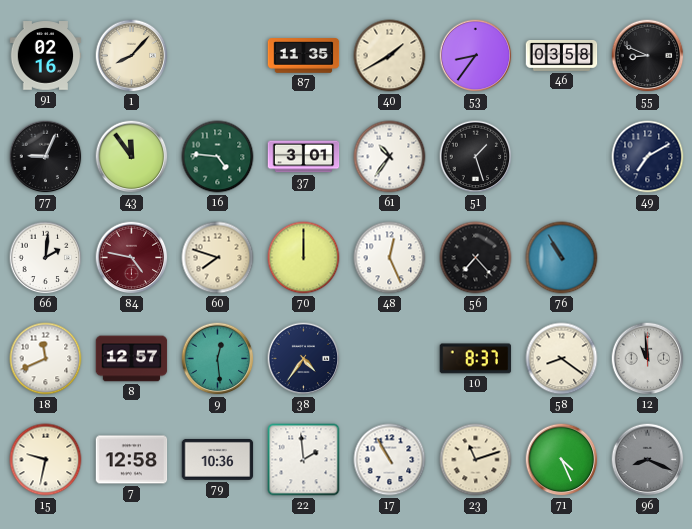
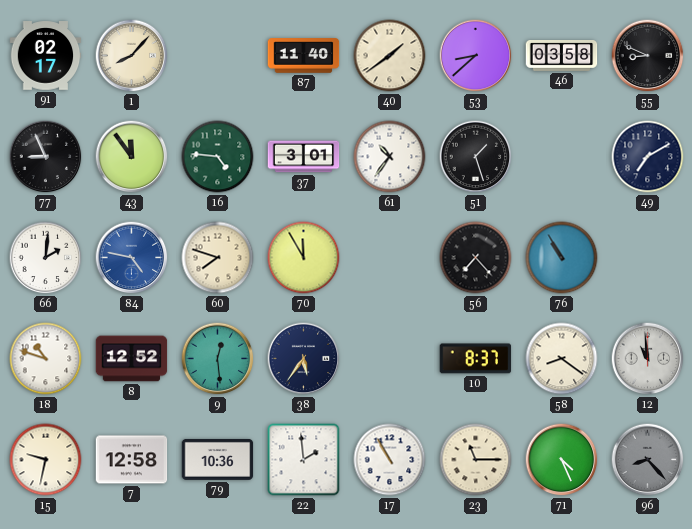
91: 02:16 -> 02:17 (46, 56)
87: 11:35 -> 11:40 (304, 56)
40: 1:40 -> 1:39 (390, 56)
53: 8:36 -> 8:38 (476, 56)
77: 9:04 -> 8:56 (46, 157)
84 dial: burgundy -> blue (132, 258)
70: 12:00 -> 11:55 (304, 258)
48: 12:26 -> none (390, 258)
18: 11:41 -> 10:48 (46, 359)
8: 12:57 -> 12:52 (132, 359)
38: 4:36 -> 5:36 (304, 359)
23: 11:12 -> 11:15 (476, 460)
96: 8:19 -> 8:23 (648, 460)
